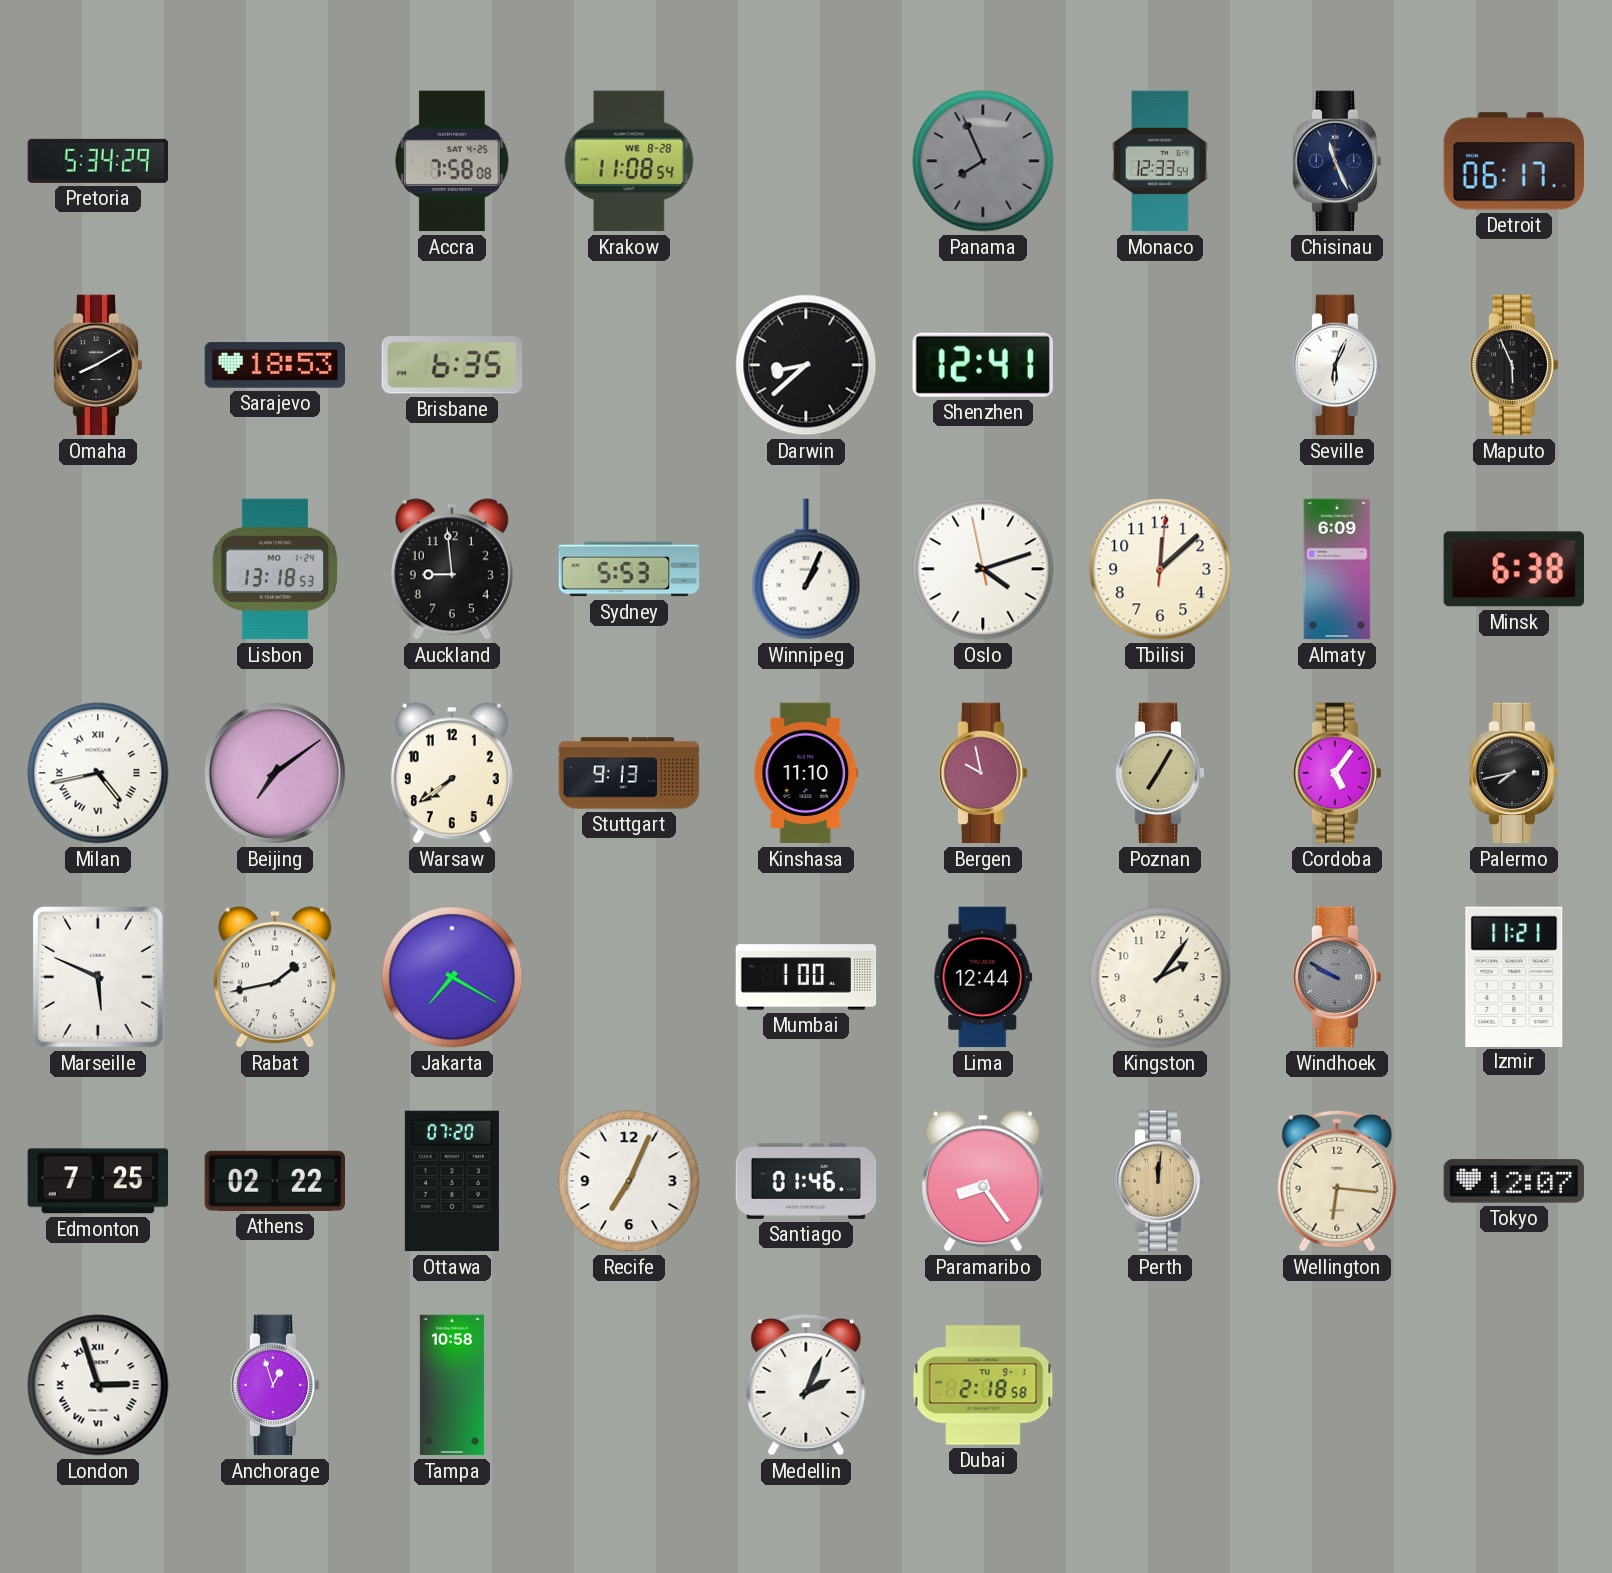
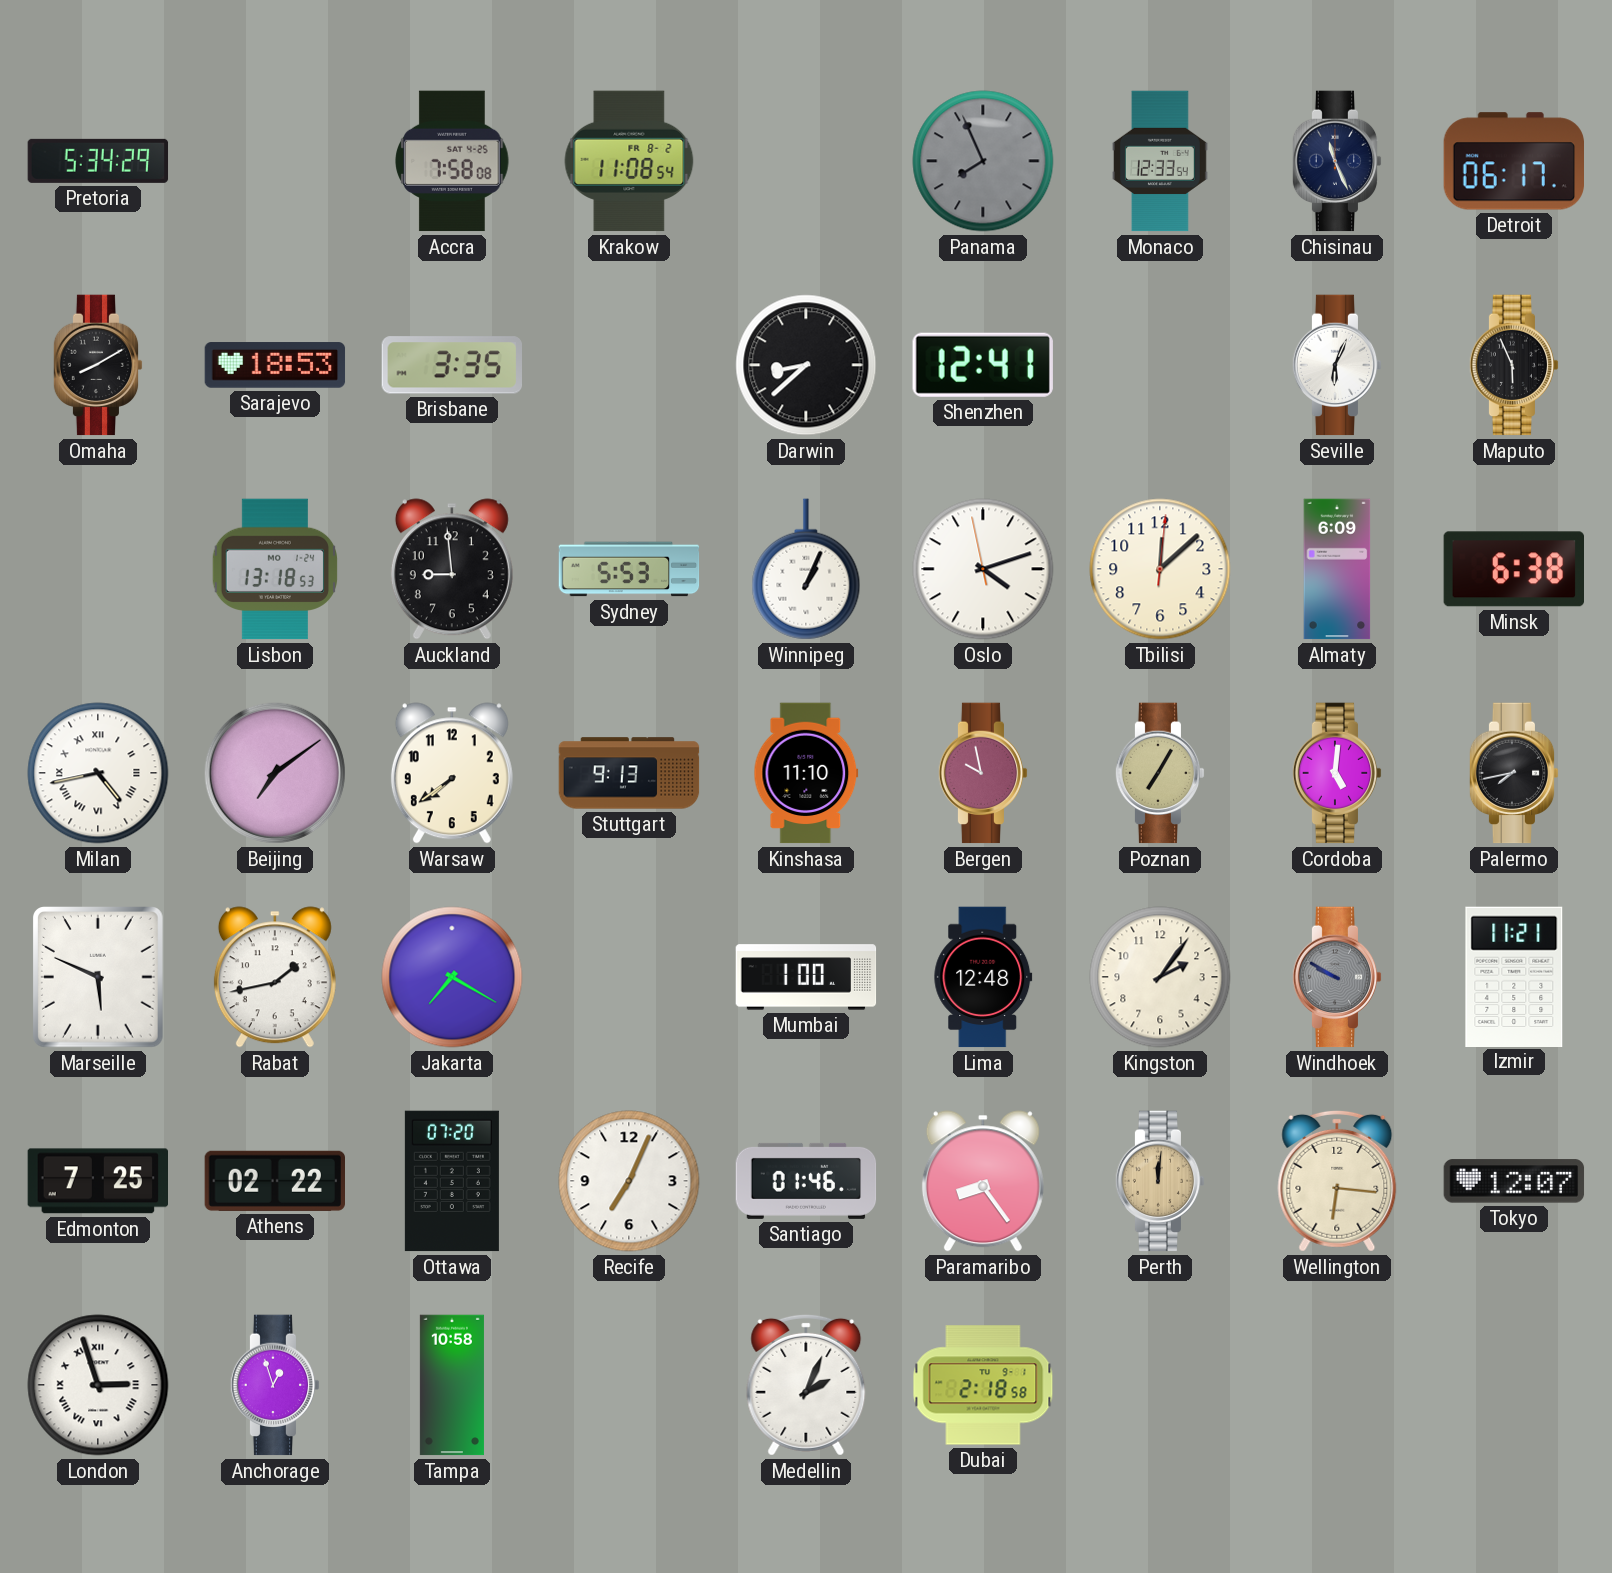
Krakow date: WE 8-28 -> FR 8-2 (629, 161)
Brisbane: 6:35 -> 3:35 (451, 365)
Cordoba: 5:06 -> 5:01 (1337, 773)
Lima: 12:44 -> 12:48 (983, 977)
